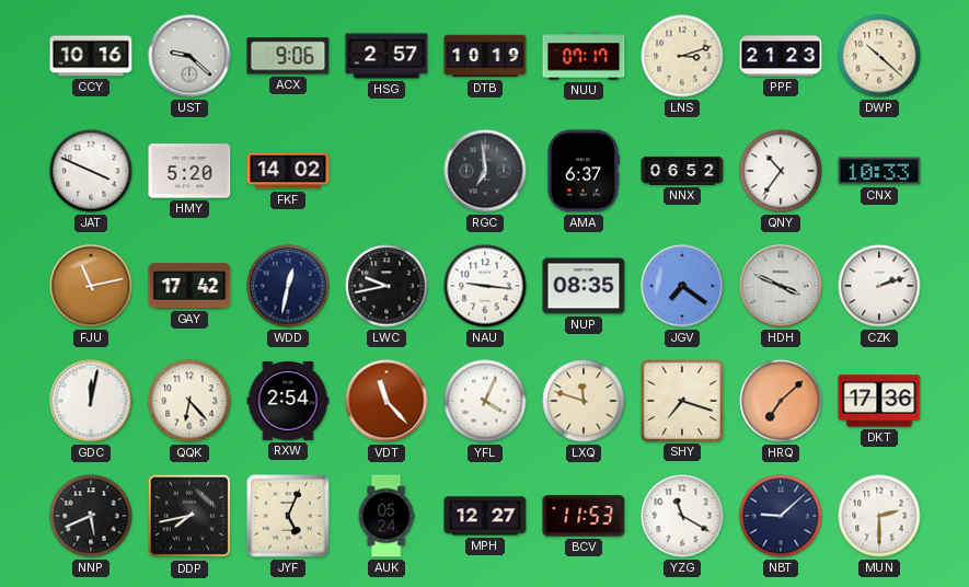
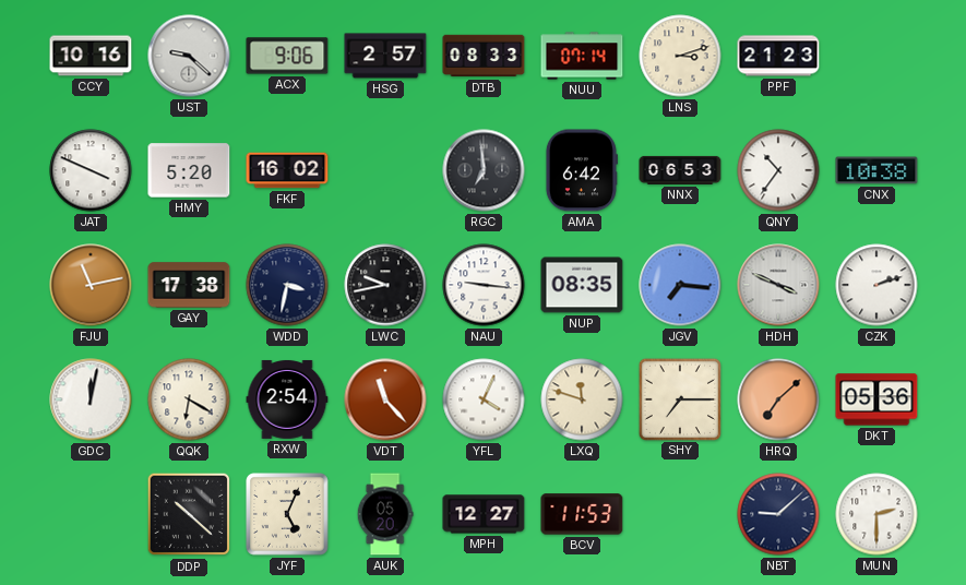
DTB: 10:19 -> 08:33 (484, 56)
NUU: 07:17 -> 07:14 (582, 56)
DWP: 10:22 -> none (879, 56)
FKF: 14:02 -> 16:02 (287, 170)
AMA: 6:37 -> 6:42 (581, 170)
NNX: 06:52 -> 06:53 (680, 170)
CNX: 10:33 -> 10:38 (876, 170)
GAY: 17:42 -> 17:38 (189, 285)
WDD: 12:32 -> 3:32 (287, 285)
JGV: 7:21 -> 7:16 (680, 285)
QQK: 6:23 -> 6:20 (189, 399)
SHY: 7:18 -> 7:15 (679, 398)
DKT: 17:36 -> 05:36 (876, 399)
NNP: 5:41 -> none (91, 516)
DDP: 7:43 -> 10:22 (189, 514)
AUK: 05:24 -> 05:20 (385, 514)
YZG: 11:20 -> none (682, 516)
